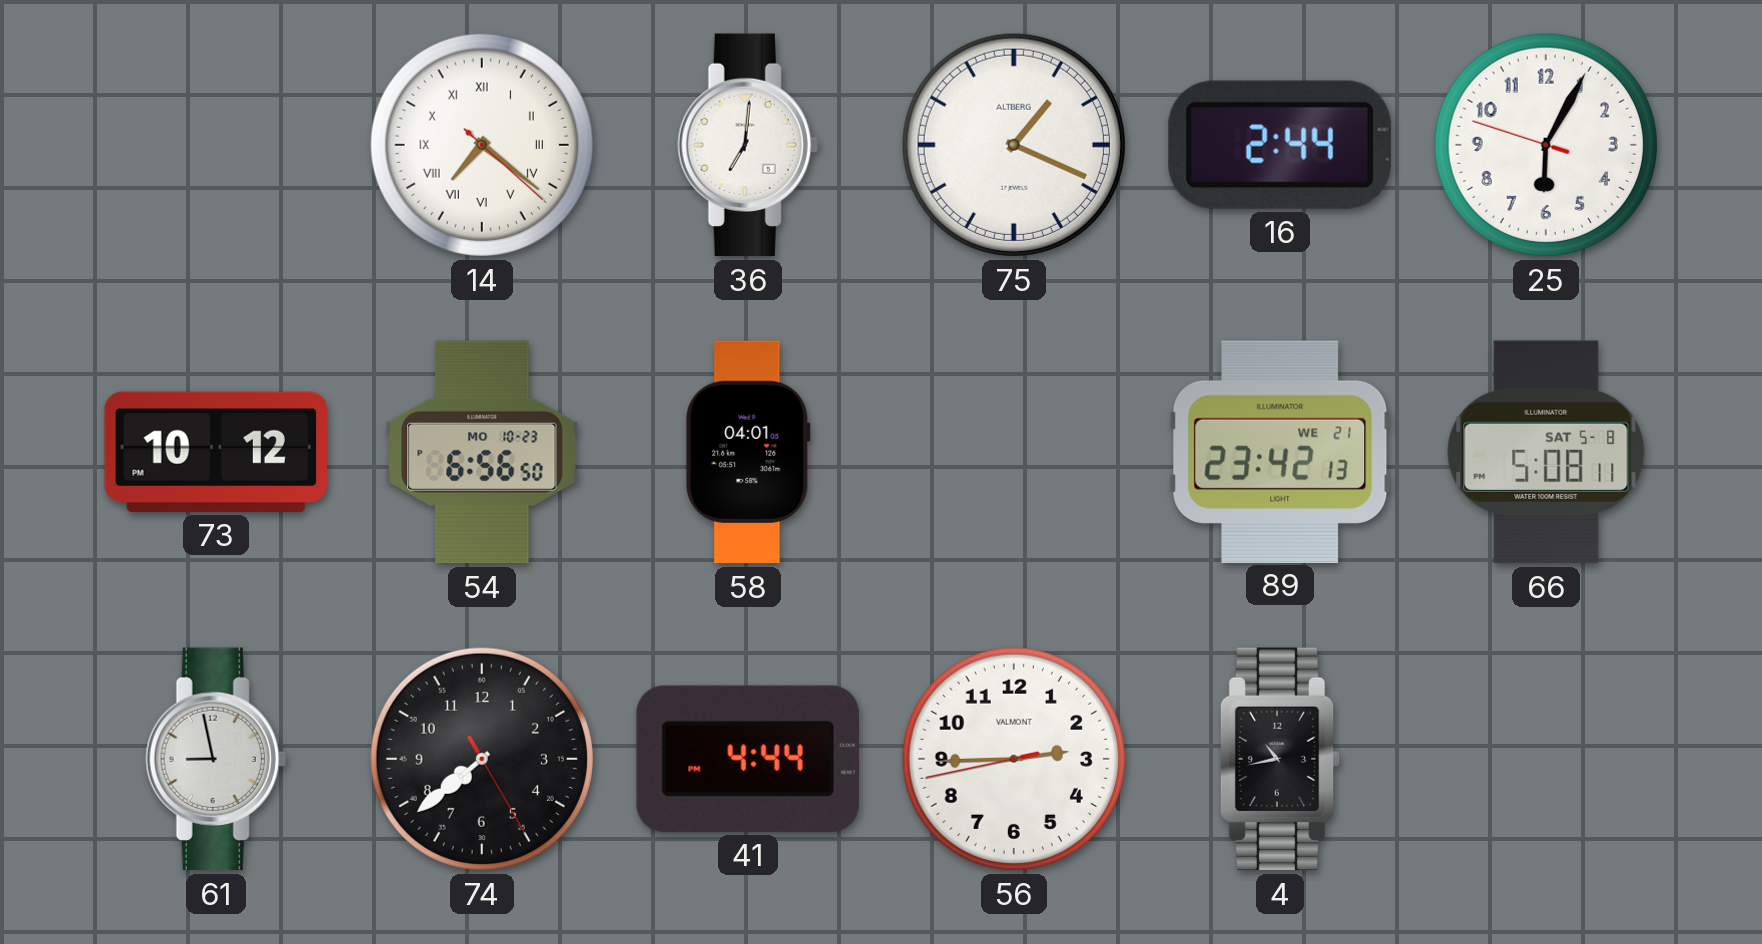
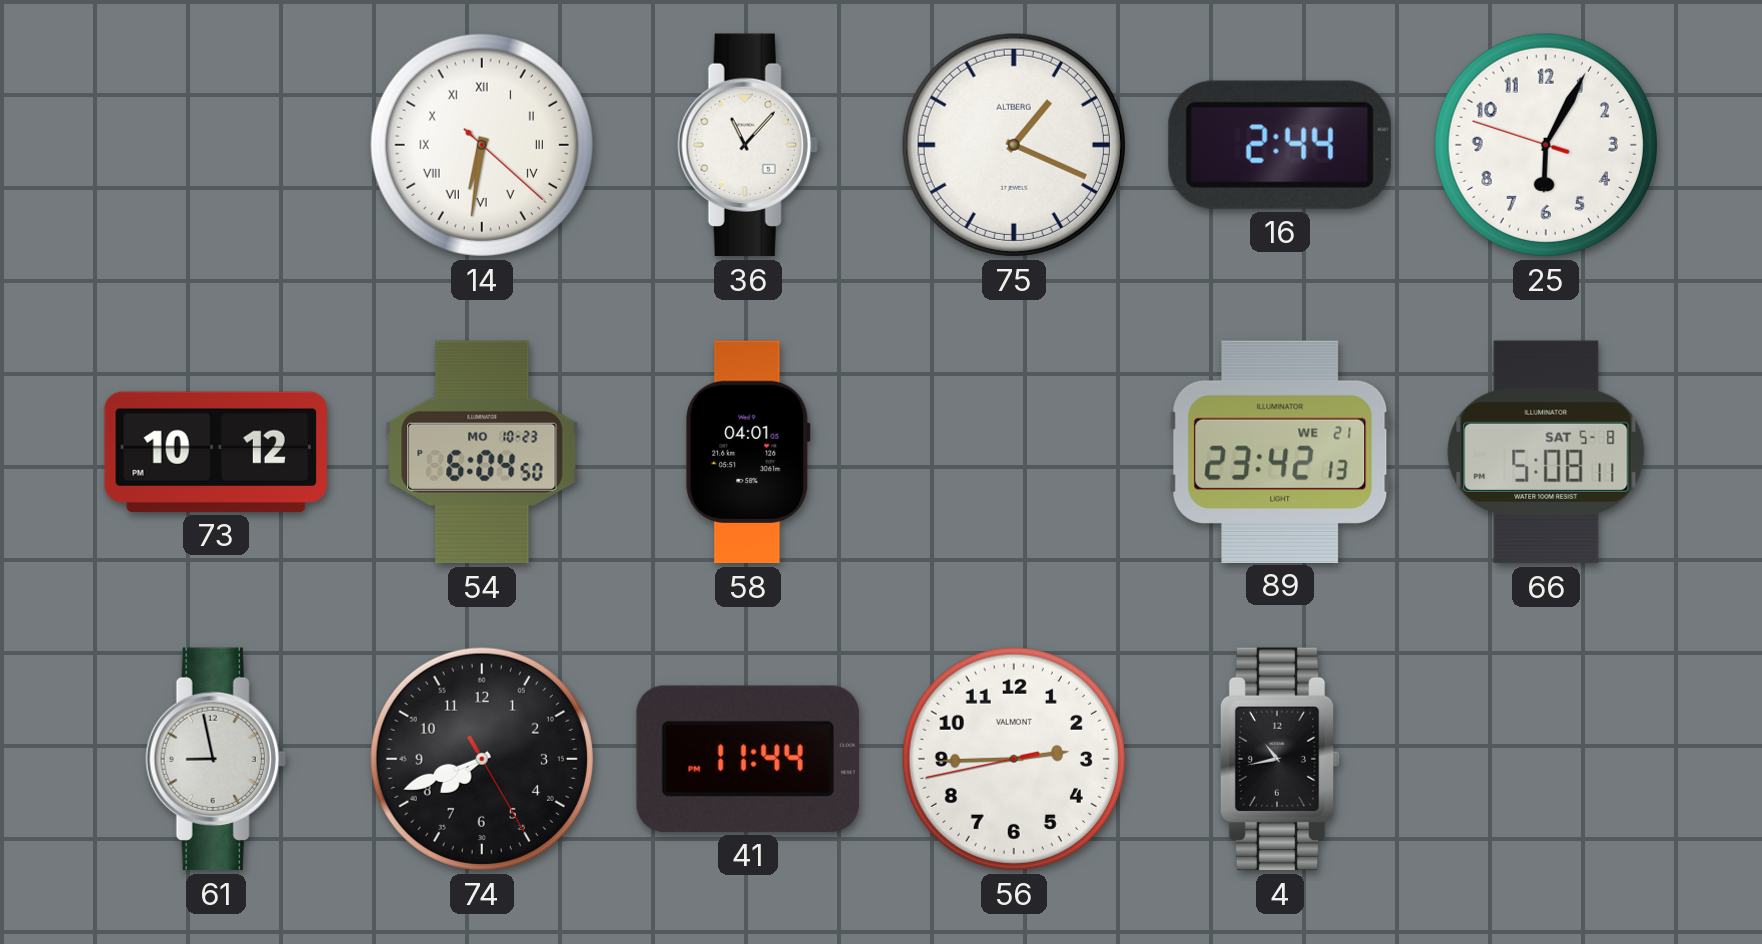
14: 7:21 -> 6:31 (482, 145)
36: 7:01 -> 11:07 (748, 145)
54: 6:56 -> 6:04 (482, 452)
74: 7:38 -> 7:41 (482, 759)
41: 4:44 -> 11:44 (748, 759)
